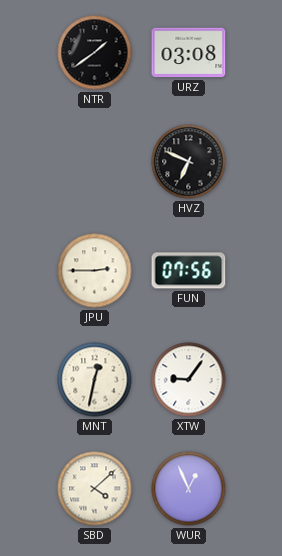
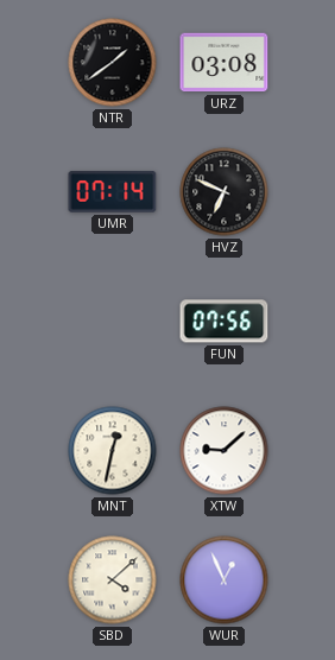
UMR: none -> 07:14 (113, 192)
JPU: 2:45 -> none (95, 271)
XTW: 9:06 -> 9:08 (225, 451)
